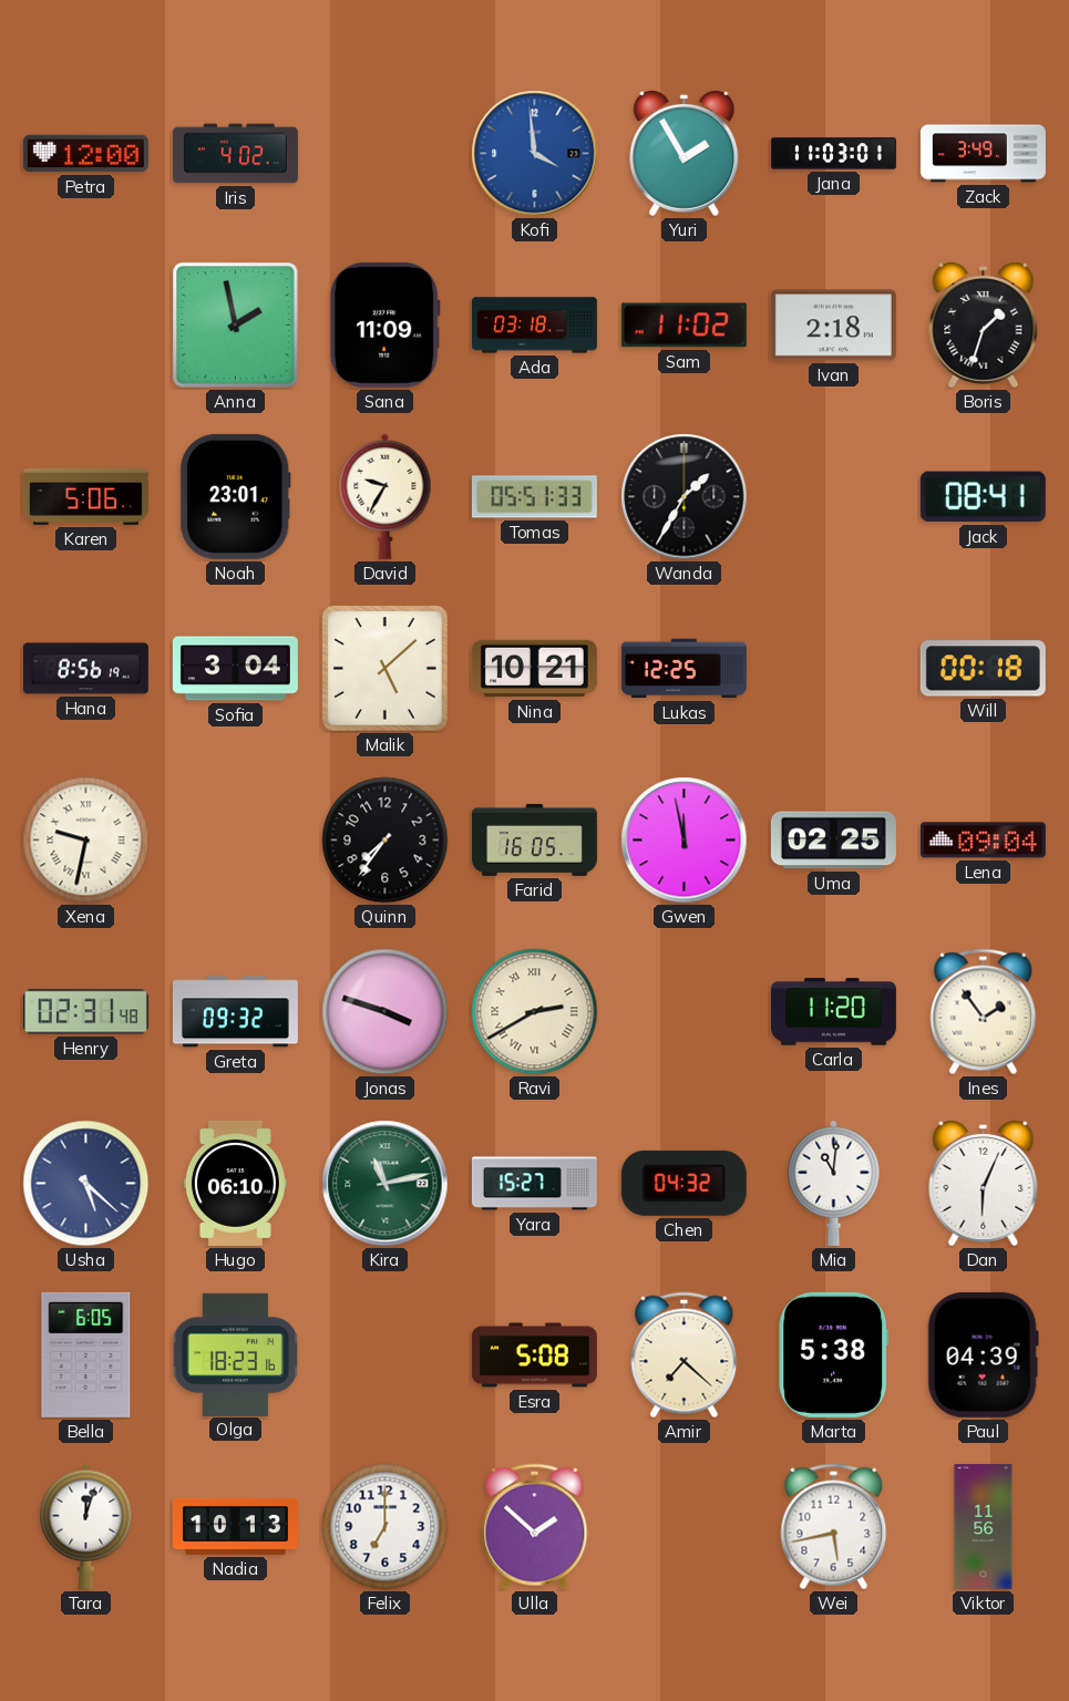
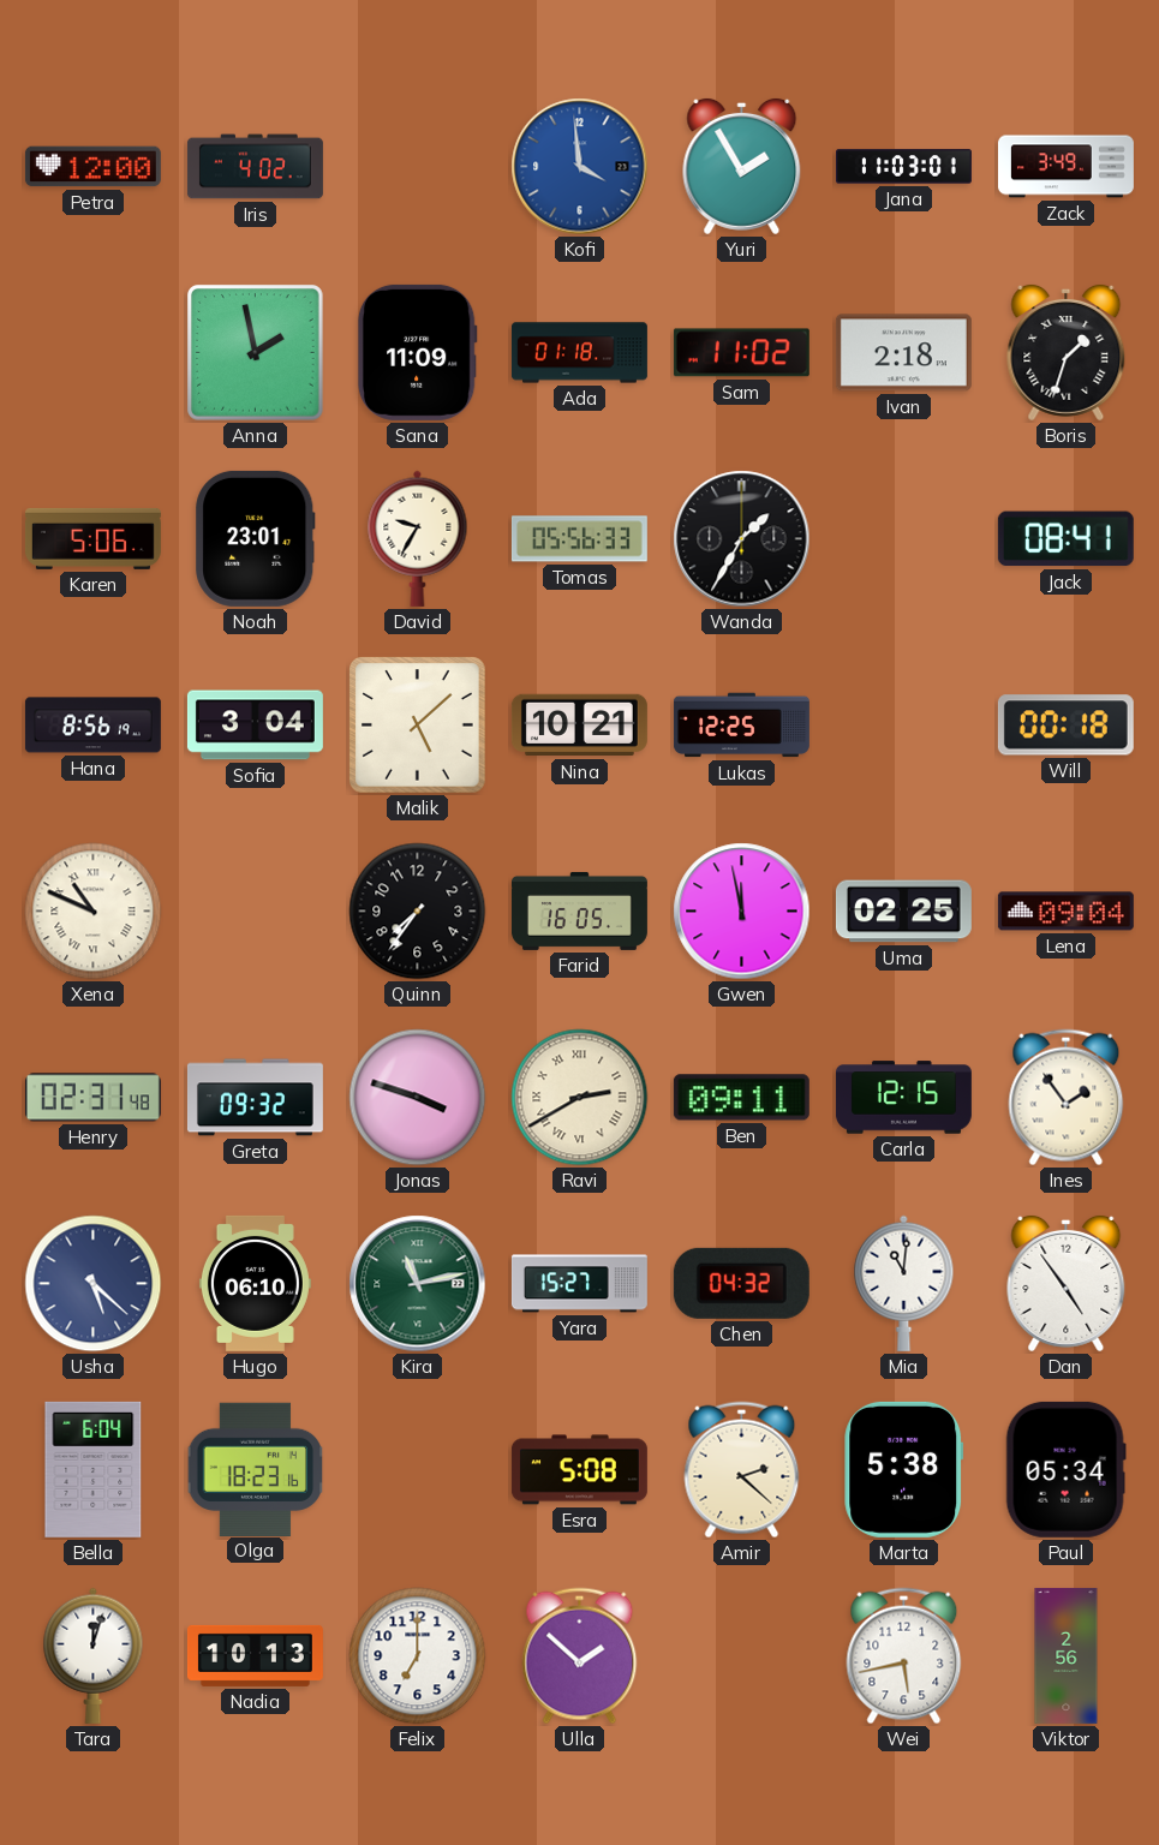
Ada: 03:18 -> 01:18 (579, 353)
Tomas: 05:51 -> 05:56 (579, 539)
Xena: 9:32 -> 10:49 (94, 912)
Ben: none -> 09:11 (741, 1098)
Carla: 11:20 -> 12:15 (903, 1098)
Dan: 6:04 -> 4:54 (1067, 1283)
Bella: 6:05 -> 6:04 (94, 1469)
Amir: 7:22 -> 2:22 (742, 1470)
Paul: 04:39 -> 05:34 (1065, 1469)
Viktor: 11:56 -> 2:56 (1067, 1655)
